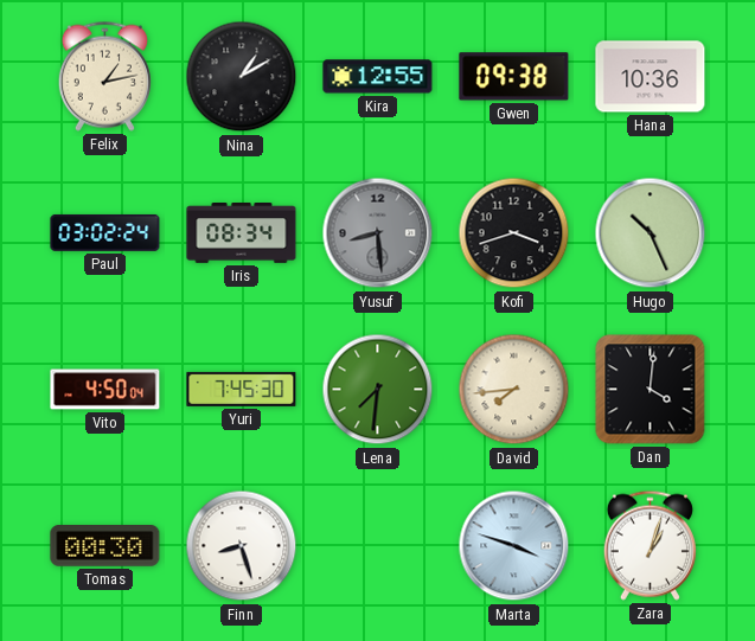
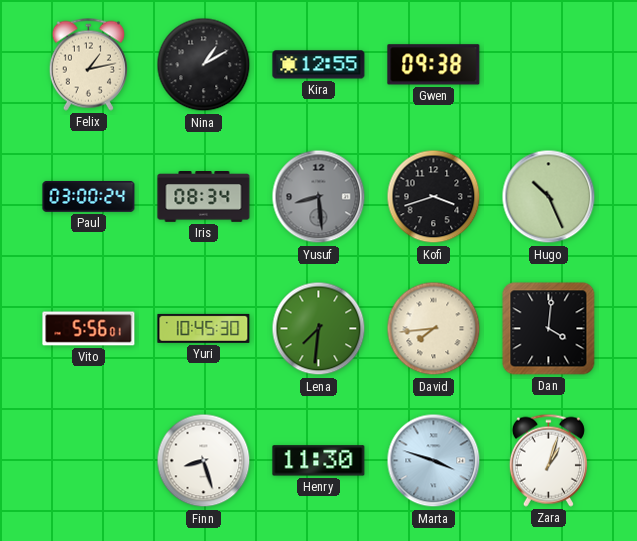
Hana: 10:36 -> none (651, 77)
Paul: 03:02 -> 03:00 (89, 197)
Vito: 4:50 -> 5:56 (89, 329)
Yuri: 7:45 -> 10:45 (204, 328)
Tomas: 00:30 -> none (105, 546)
Henry: none -> 11:30 (319, 461)
